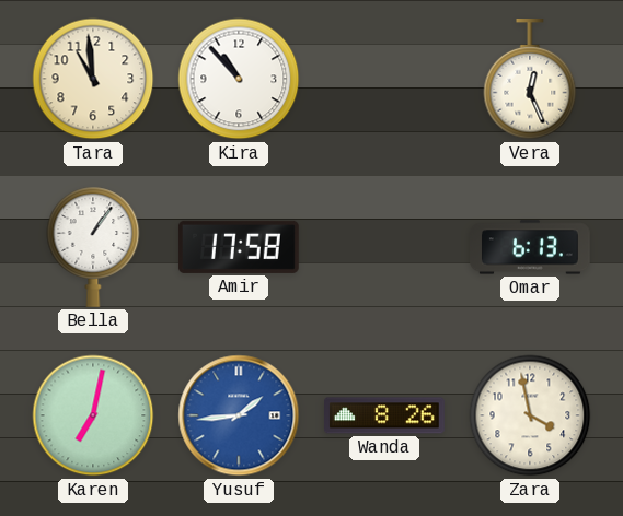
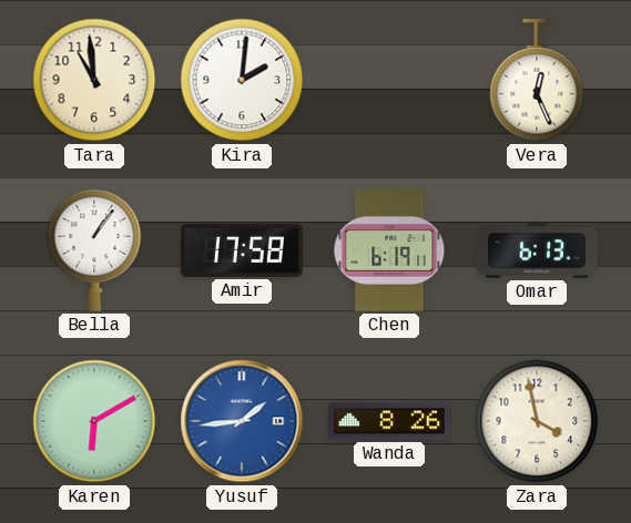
Kira: 10:53 -> 2:01 (242, 80)
Chen: none -> 6:19 (389, 252)
Karen: 7:02 -> 6:10 (94, 421)
